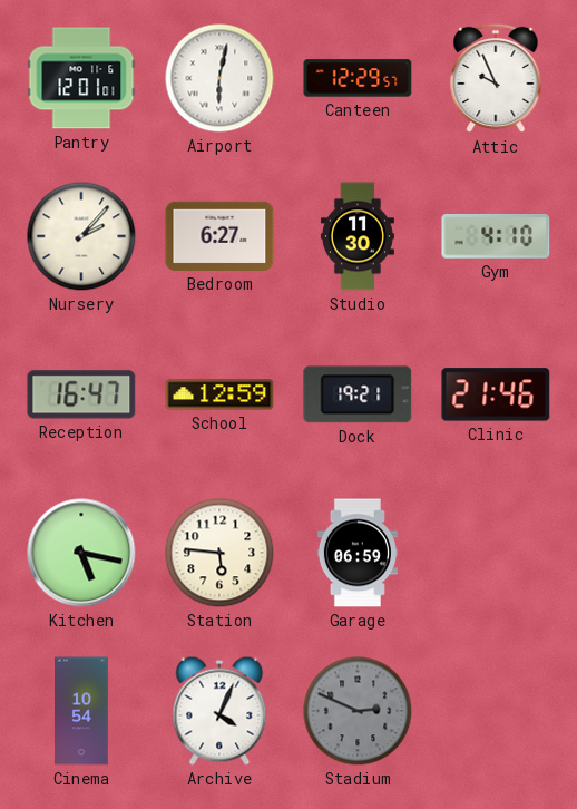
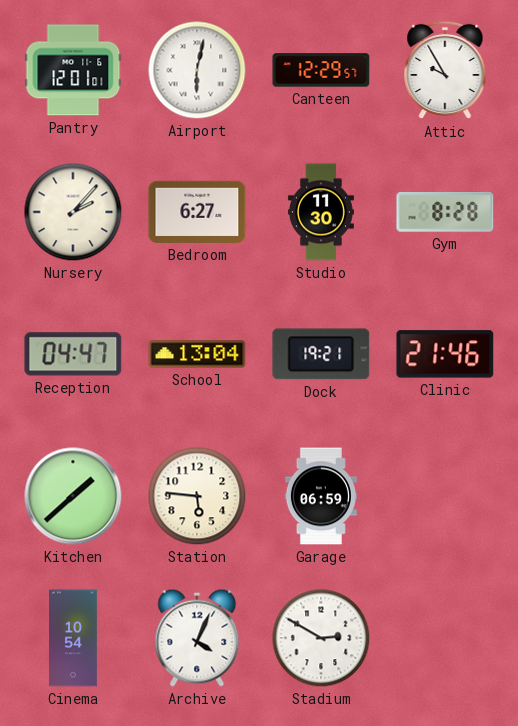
Attic: 9:56 -> 9:55 (445, 70)
Gym: 4:10 -> 8:28 (445, 213)
Reception: 16:47 -> 04:47 (73, 354)
School: 12:59 -> 13:04 (197, 354)
Kitchen: 5:17 -> 1:38 (73, 496)
Stadium: 2:49 -> 2:50 (321, 638)
Stadium dial: grey -> white (321, 638)
